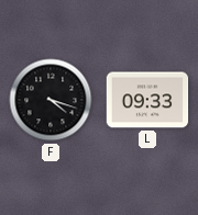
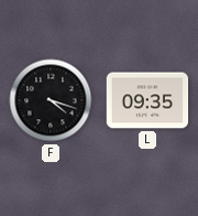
L: 09:33 -> 09:35 (147, 100)
